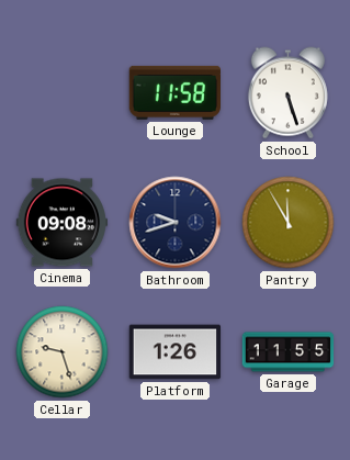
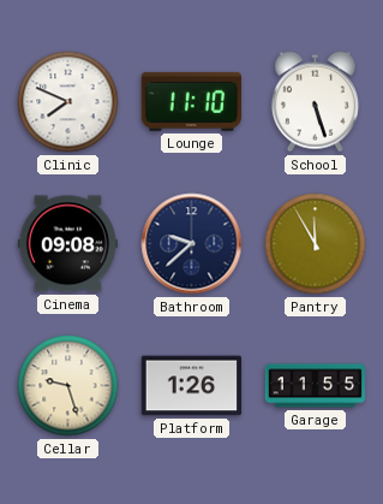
Clinic: none -> 7:49 (68, 102)
Lounge: 11:58 -> 11:10 (191, 101)
Bathroom: 9:42 -> 9:38 (192, 244)
